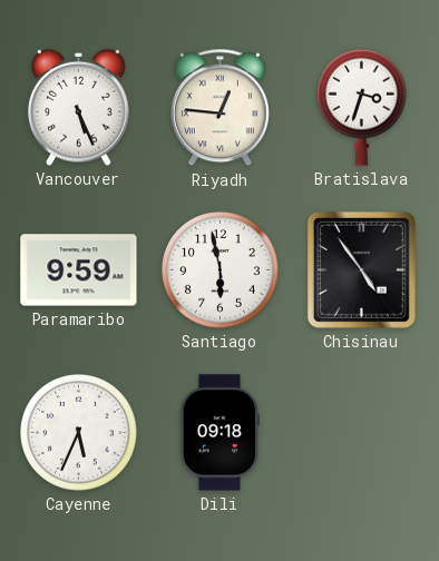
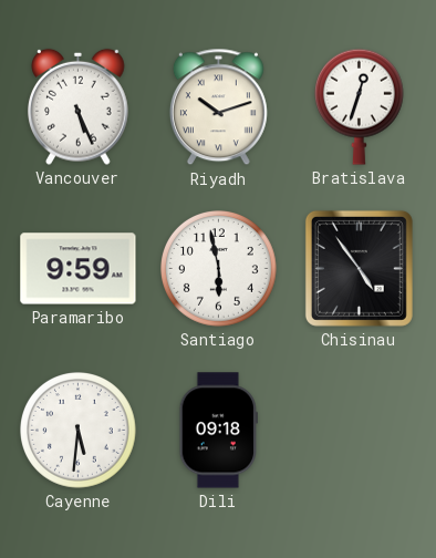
Riyadh: 12:46 -> 10:12 (218, 107)
Bratislava: 3:33 -> 12:33 (359, 106)
Cayenne: 5:34 -> 5:31 (79, 431)
